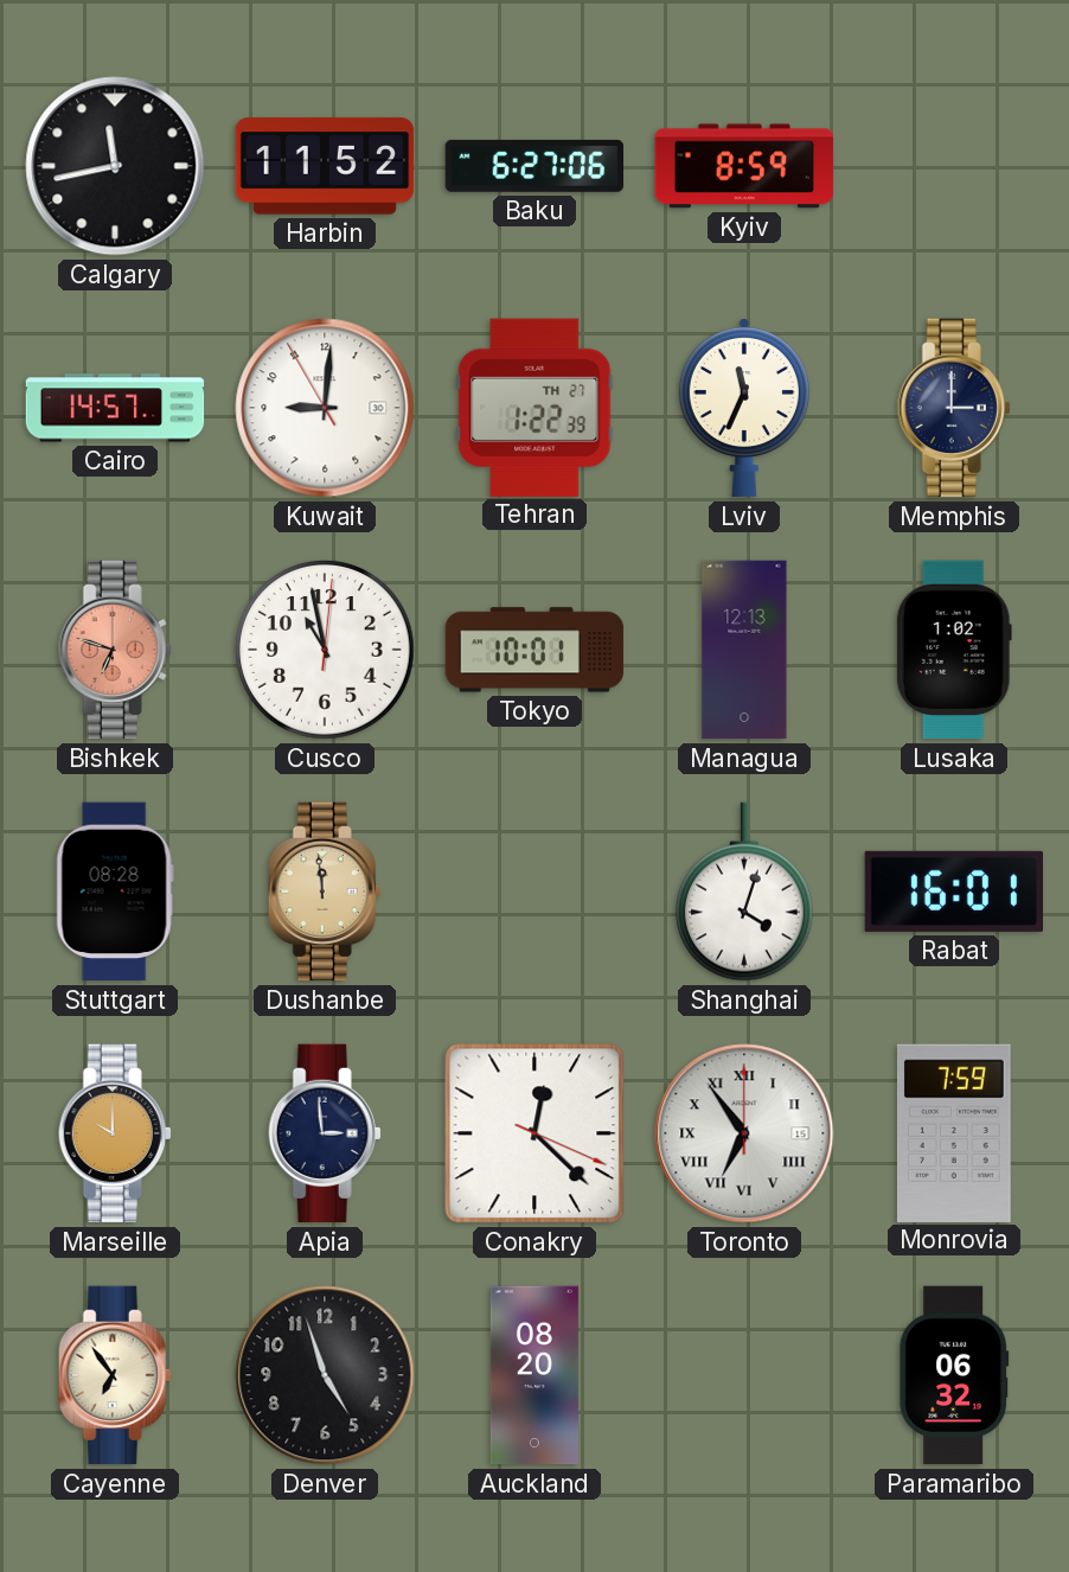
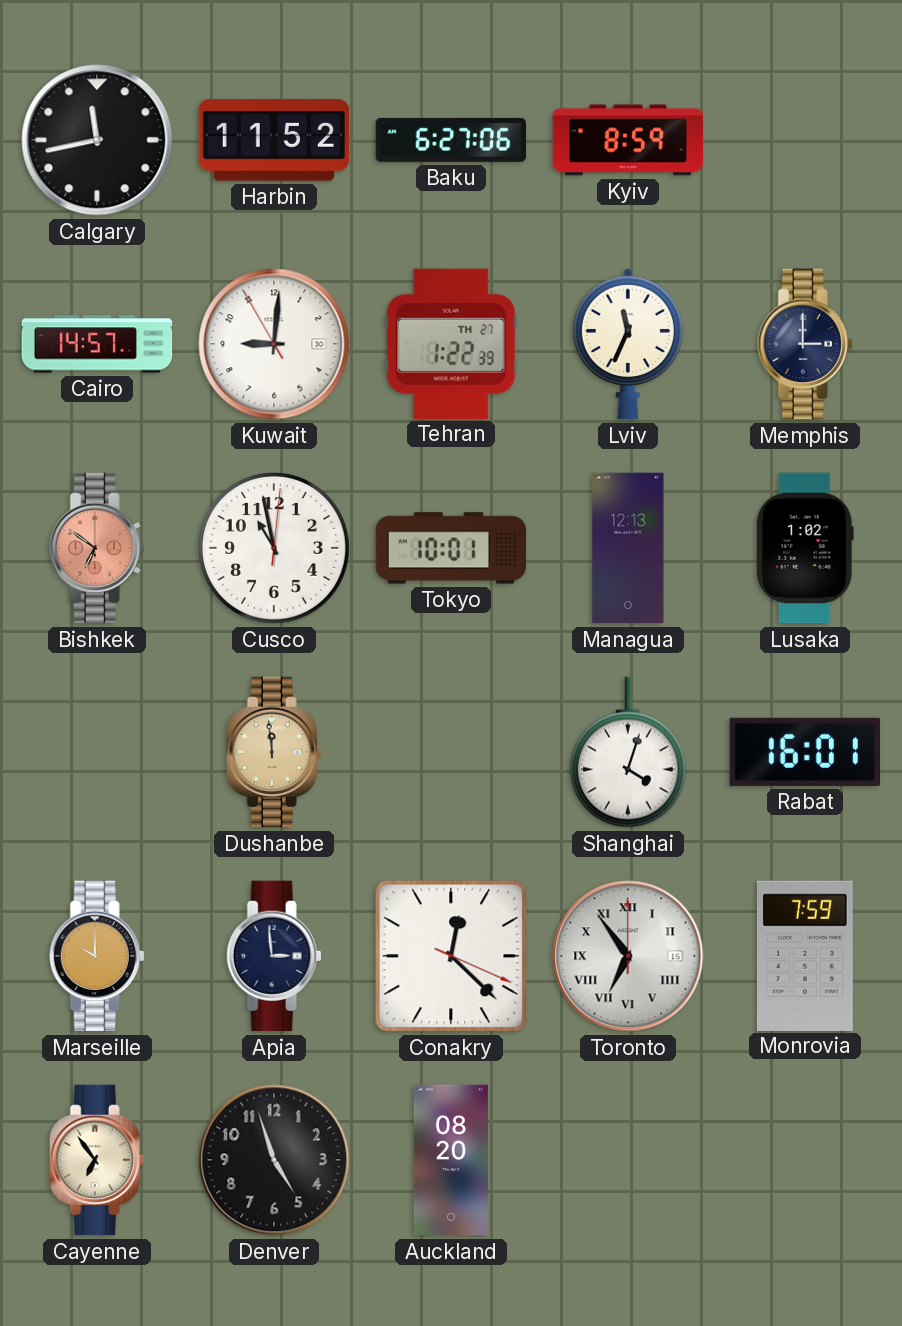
Bishkek: 6:48 -> 6:51 (97, 548)
Stuttgart: 08:28 -> none (115, 892)
Paramaribo: 06:32 -> none (954, 1375)
